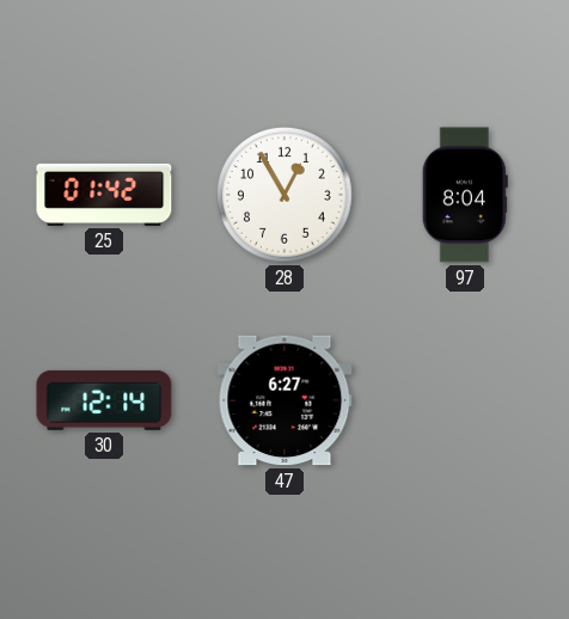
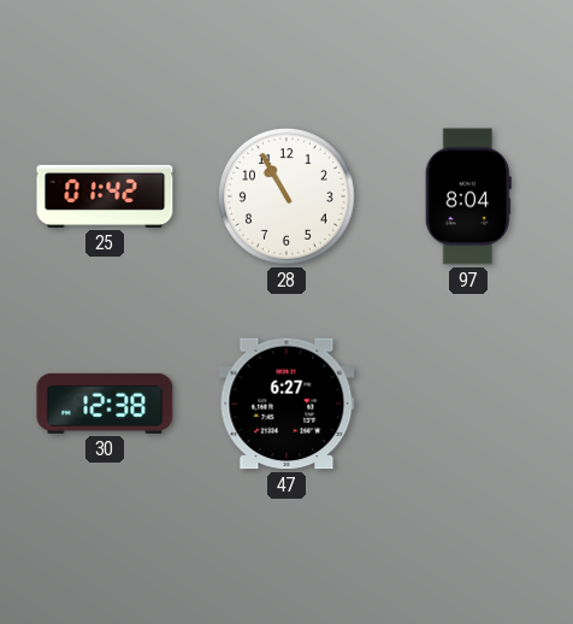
28: 12:55 -> 10:55 (286, 196)
30: 12:14 -> 12:38 (105, 404)
